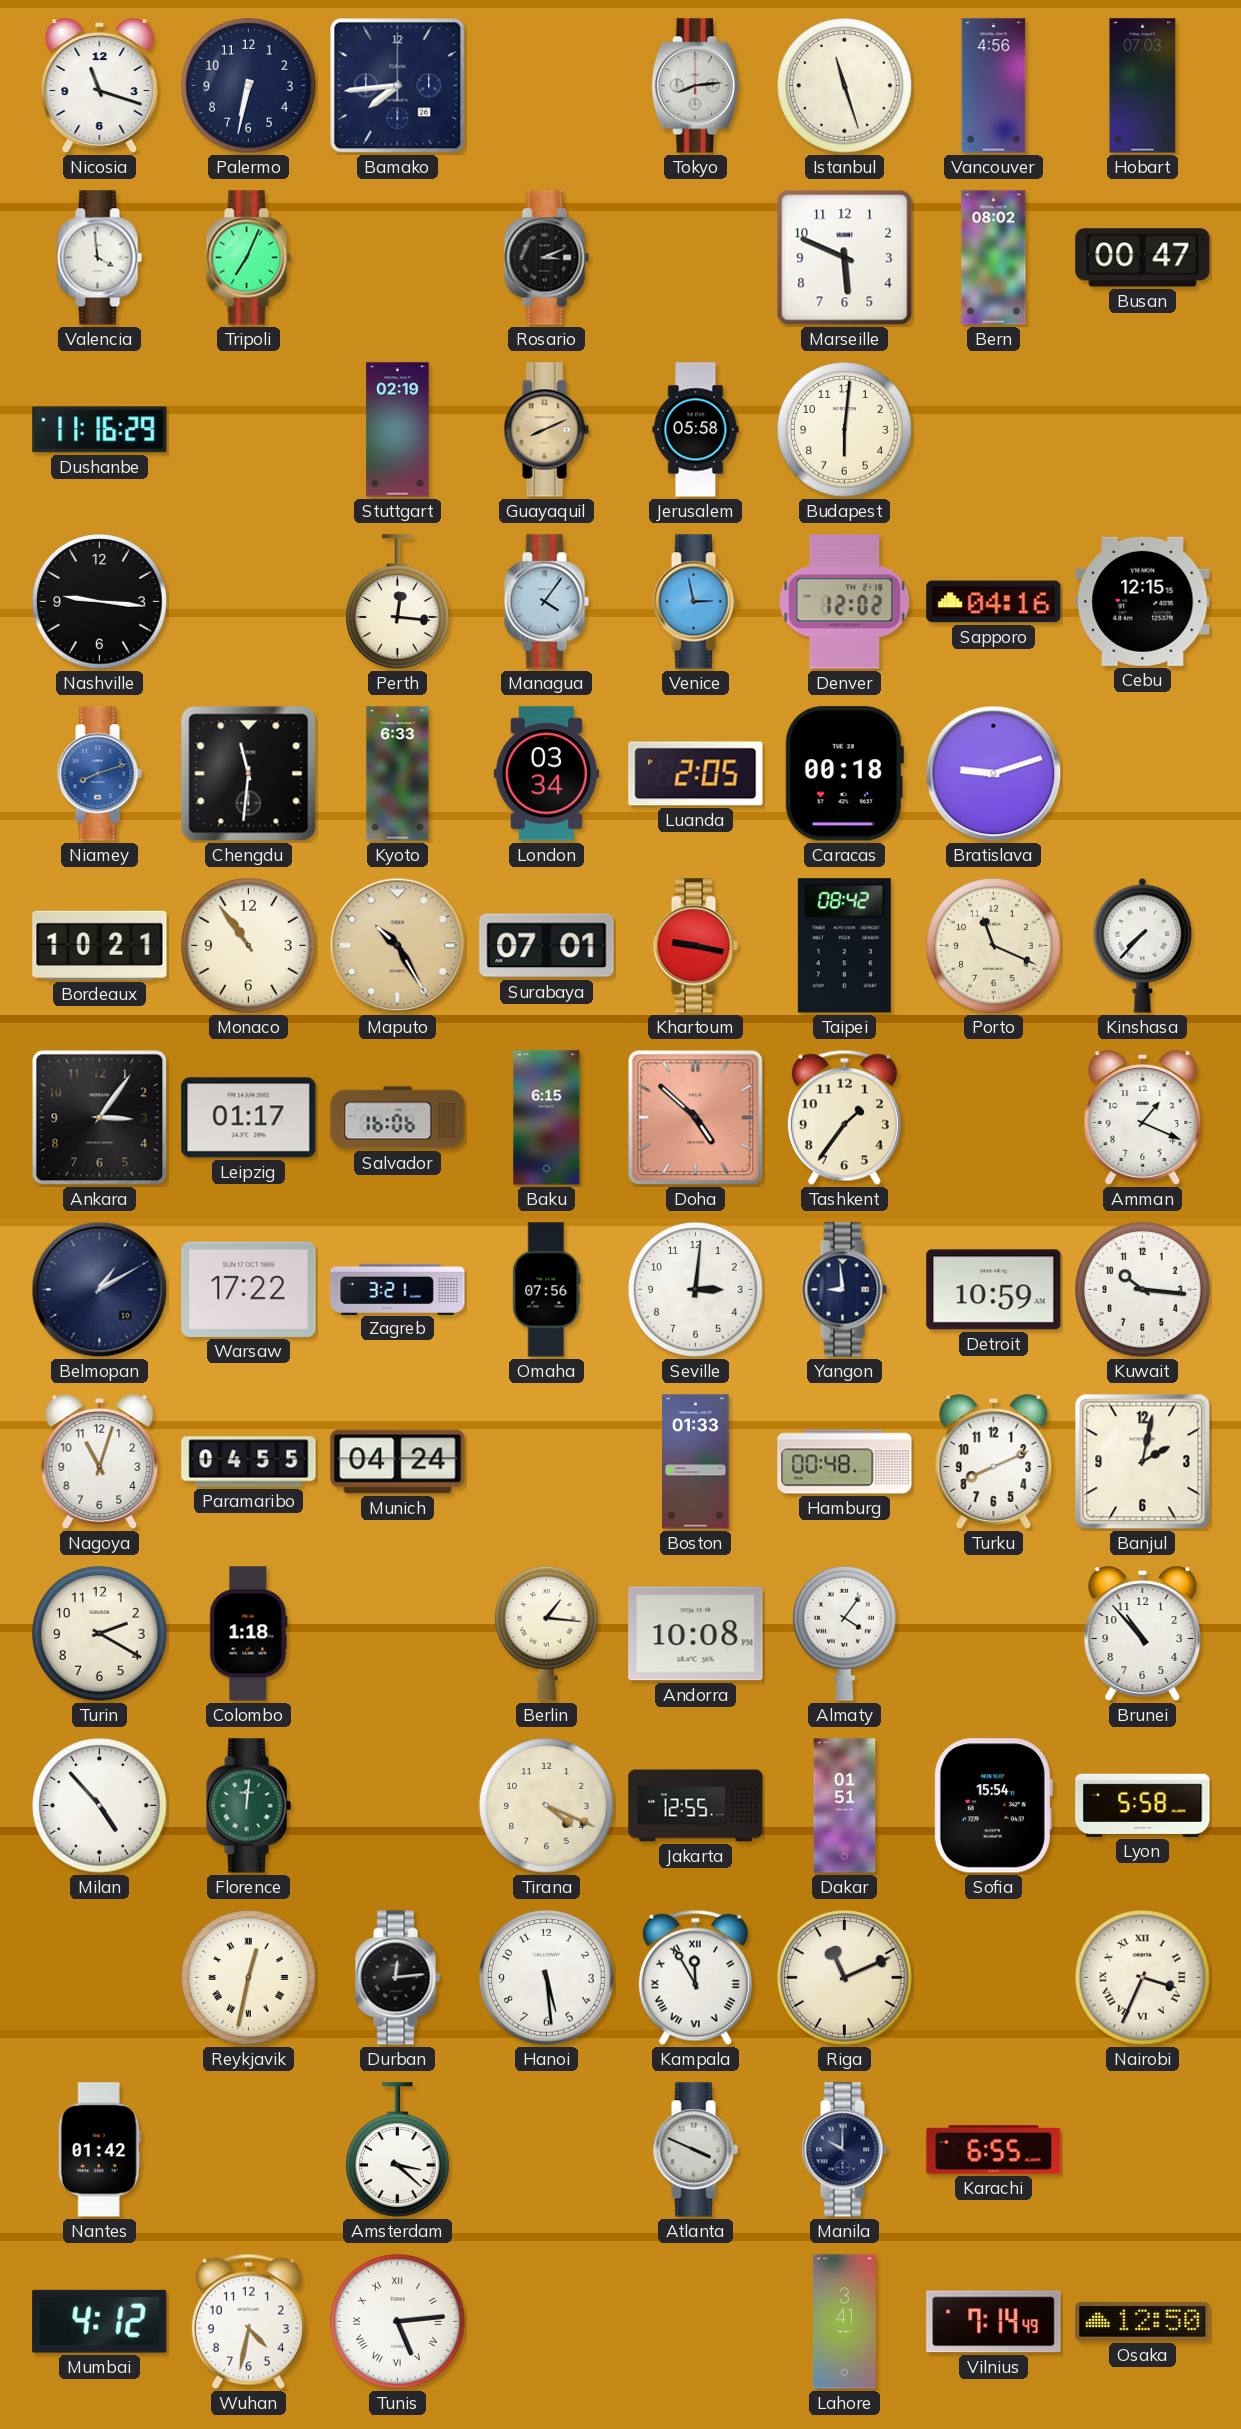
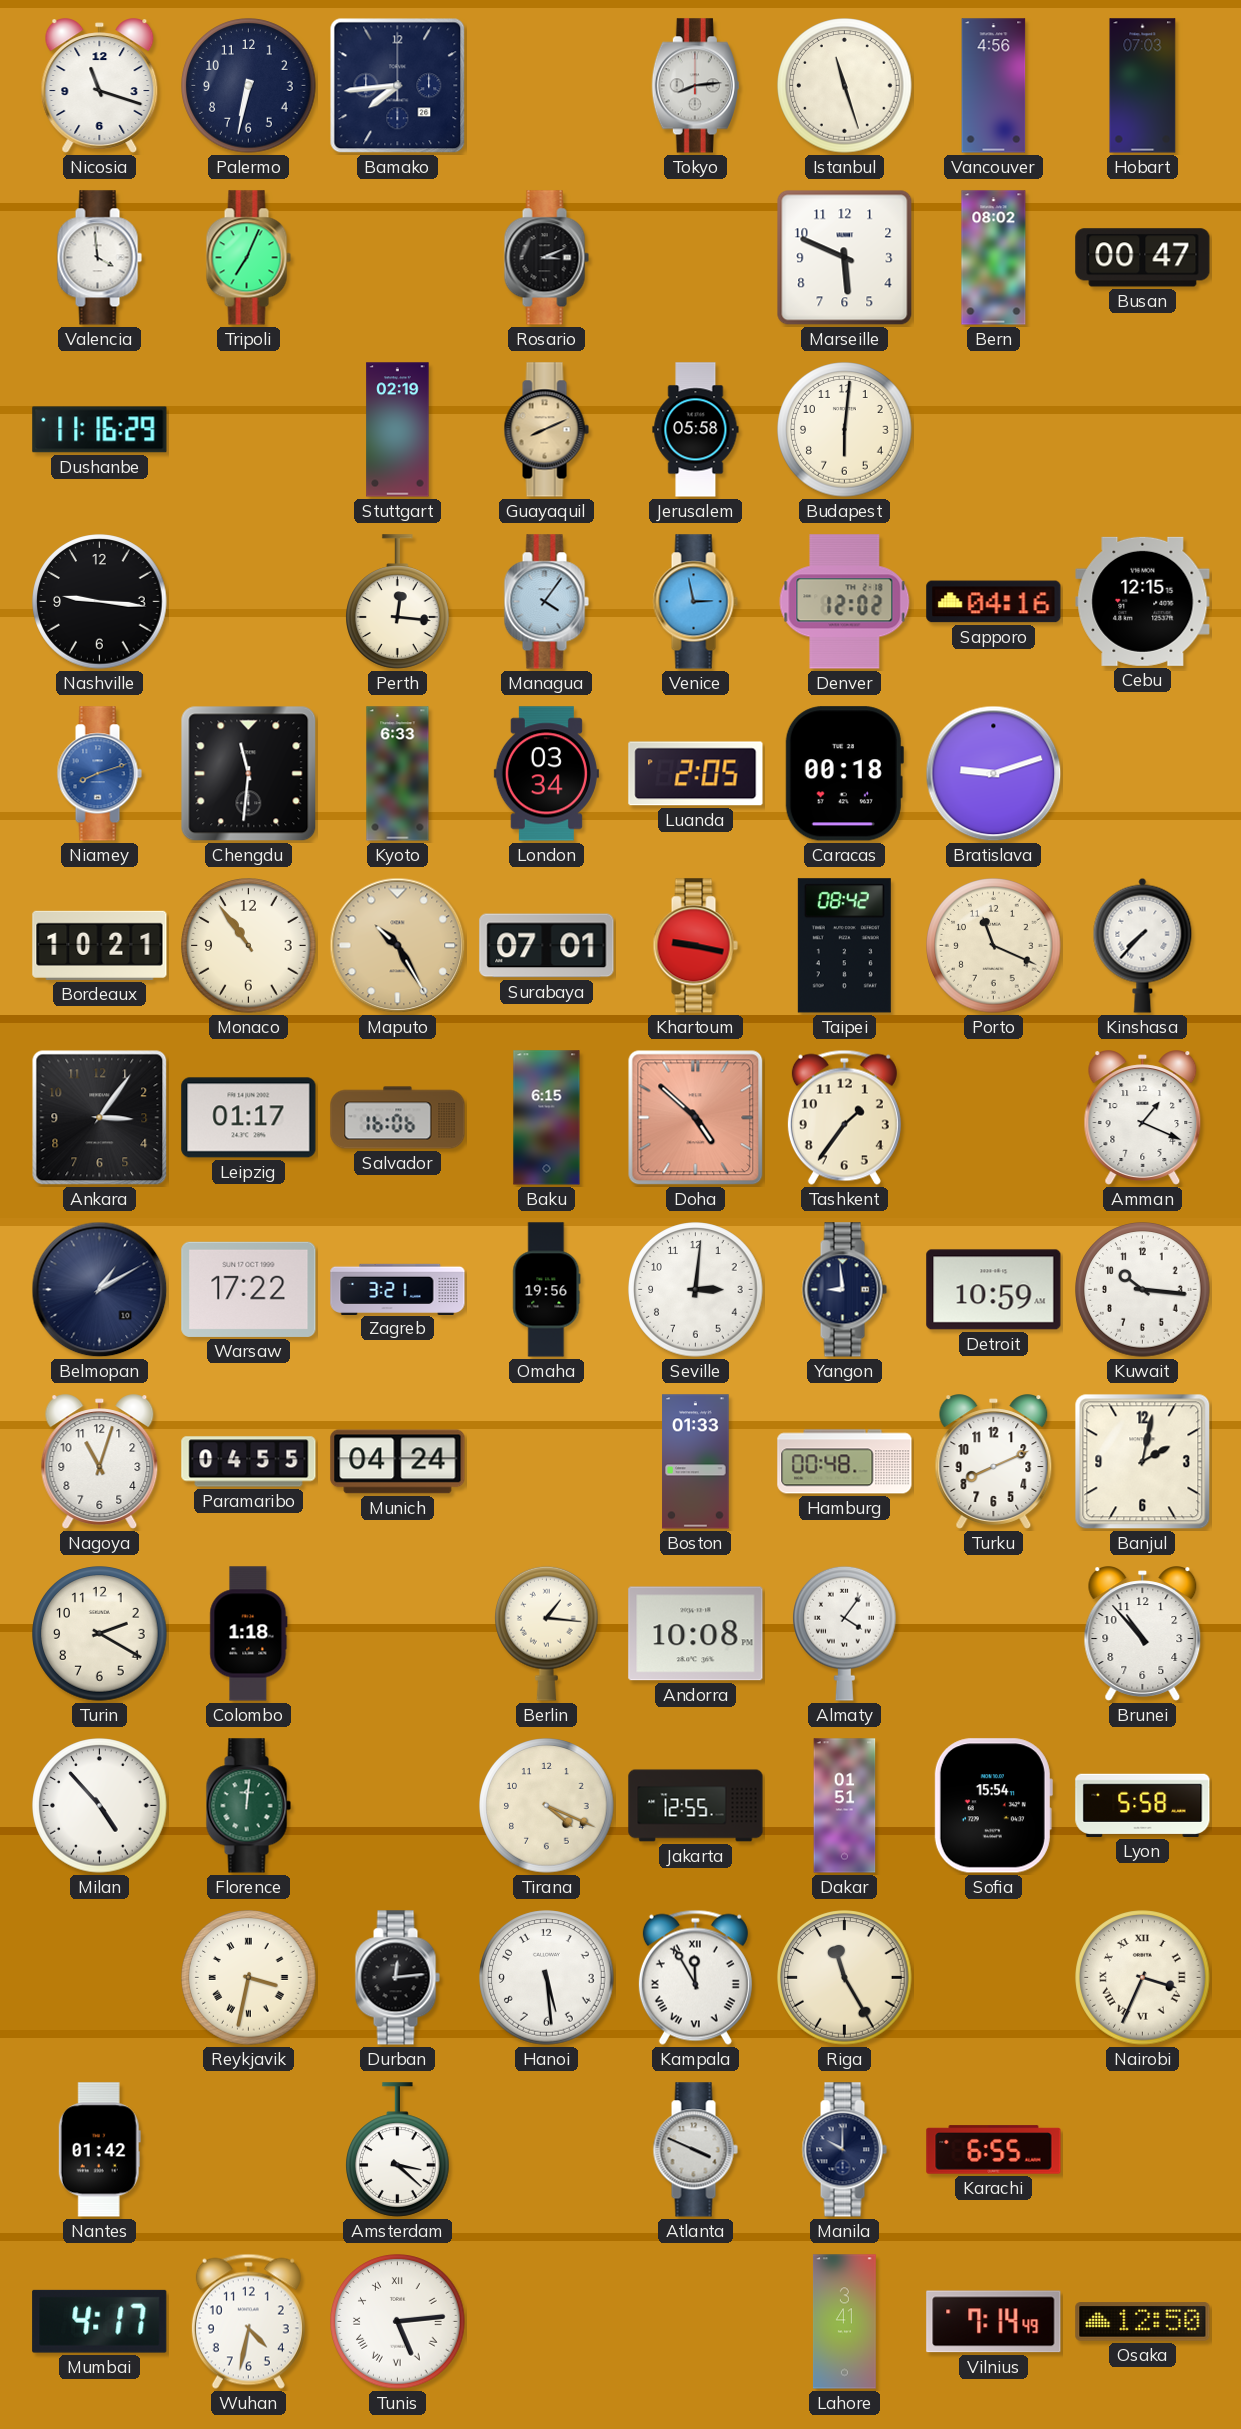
Omaha: 07:56 -> 19:56 (547, 1290)
Reykjavik: 12:32 -> 3:32 (249, 1978)
Riga: 11:11 -> 11:25 (845, 1978)
Mumbai: 4:12 -> 4:17 (100, 2321)
